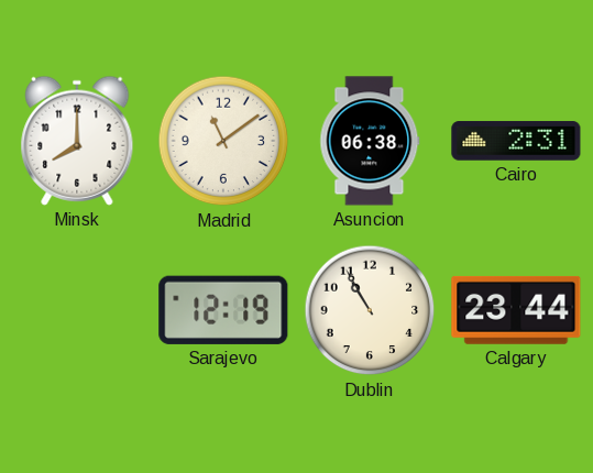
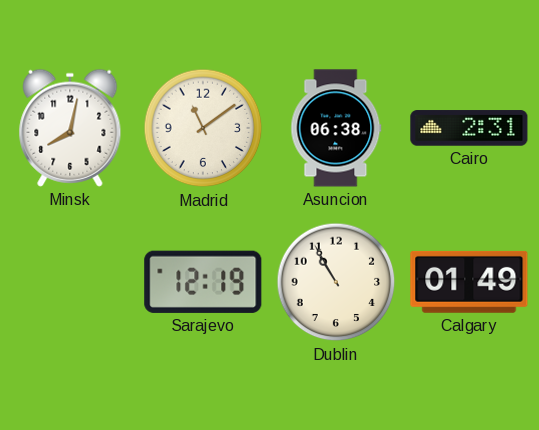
Minsk: 8:00 -> 8:02 (70, 128)
Calgary: 23:44 -> 01:49 (469, 282)
